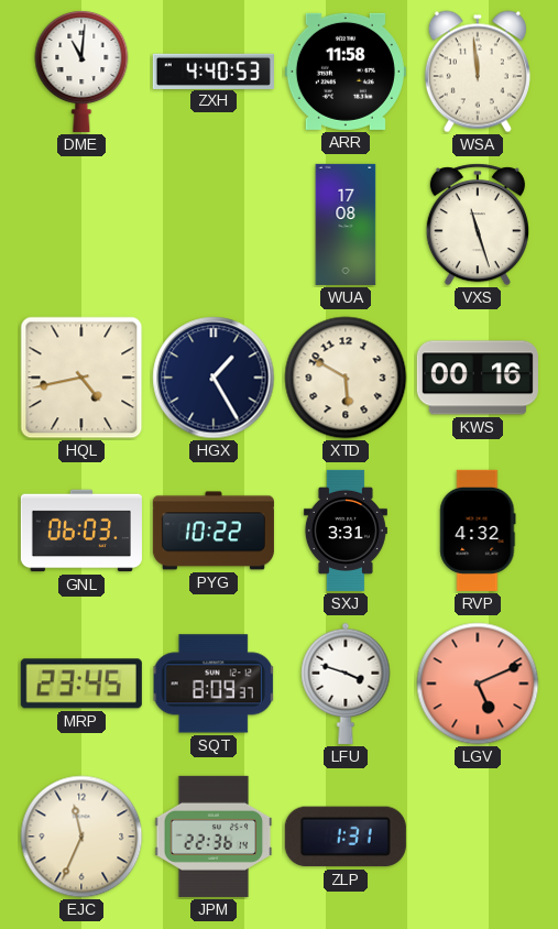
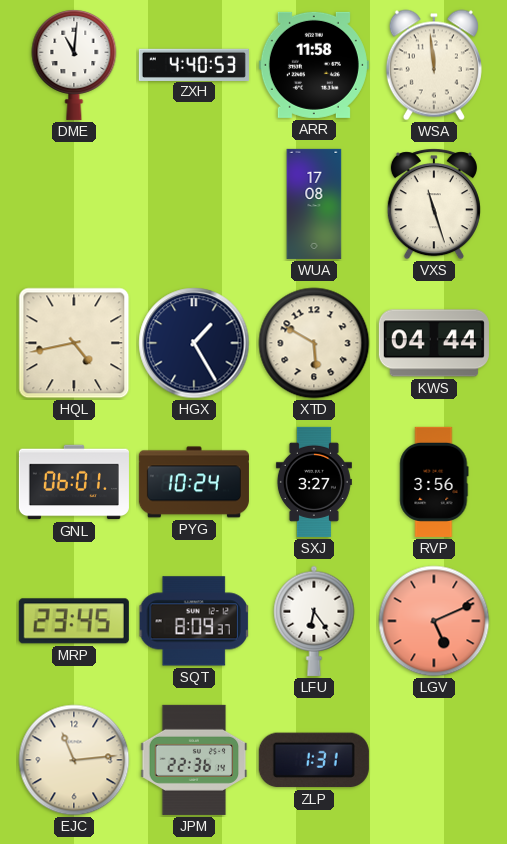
KWS: 00:16 -> 04:44 (434, 343)
GNL: 06:03 -> 06:01 (74, 482)
PYG: 10:22 -> 10:24 (194, 482)
SXJ: 3:31 -> 3:27 (314, 482)
RVP: 4:32 -> 3:56 (434, 482)
LFU: 3:48 -> 6:24 (314, 621)
EJC: 11:34 -> 11:14 (74, 760)
